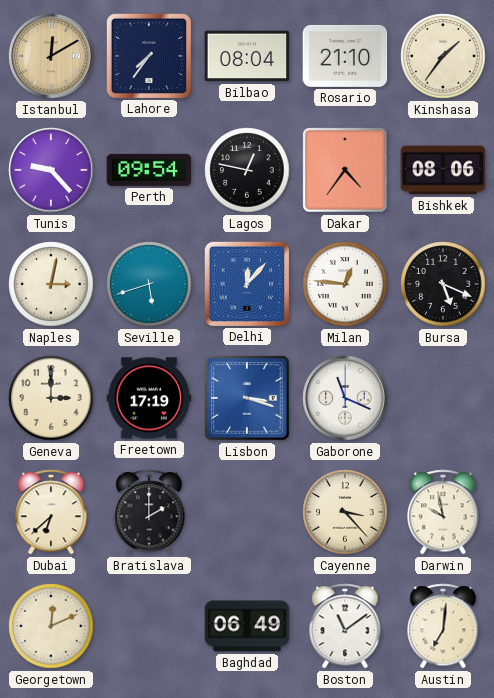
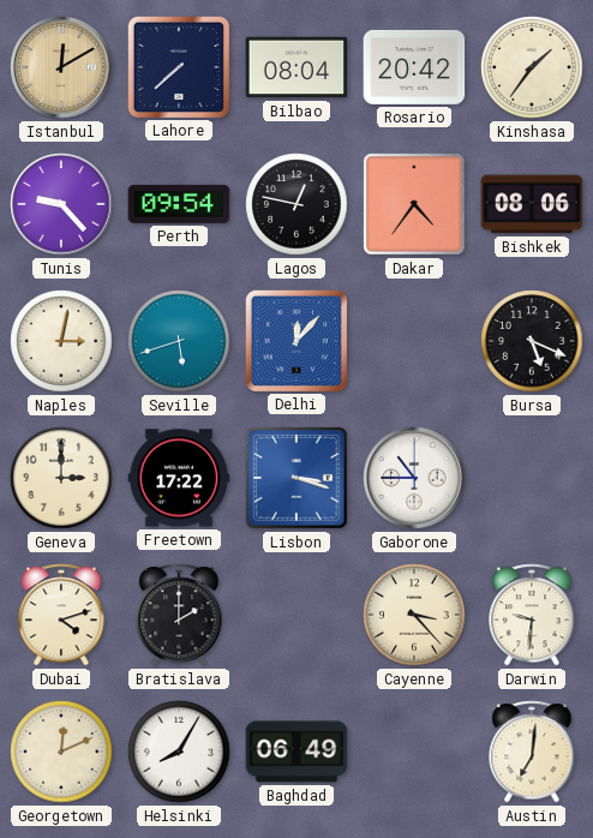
Lahore: 7:36 -> 7:38 (178, 66)
Rosario: 21:10 -> 20:42 (414, 67)
Milan: 12:46 -> none (345, 284)
Freetown: 17:19 -> 17:22 (179, 478)
Gaborone: 11:19 -> 10:45 (414, 478)
Dubai: 6:38 -> 4:12 (61, 615)
Darwin: 9:58 -> 9:31 (532, 615)
Helsinki: none -> 8:05 (179, 752)
Boston: 11:09 -> none (345, 626)
